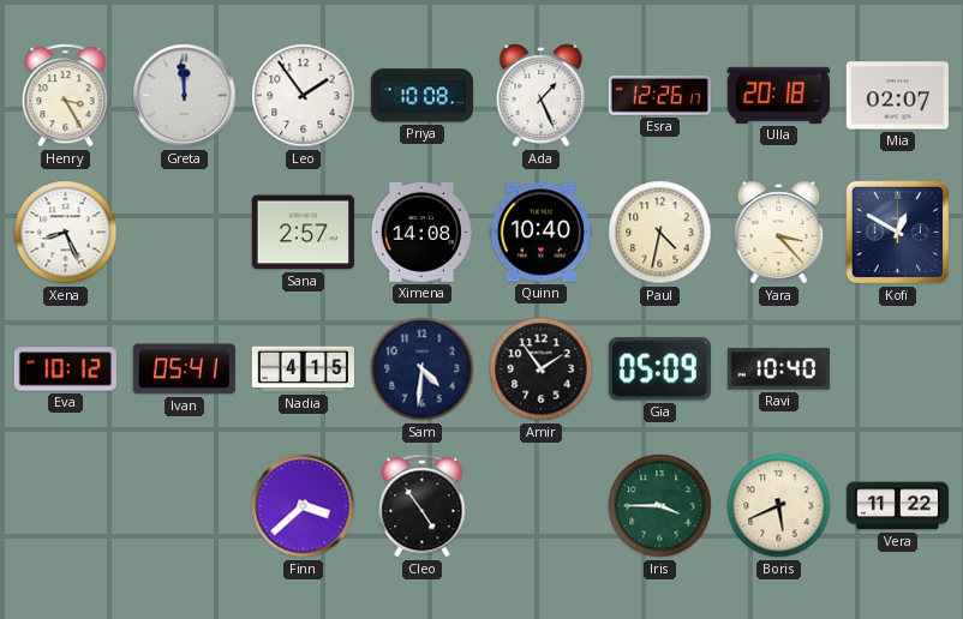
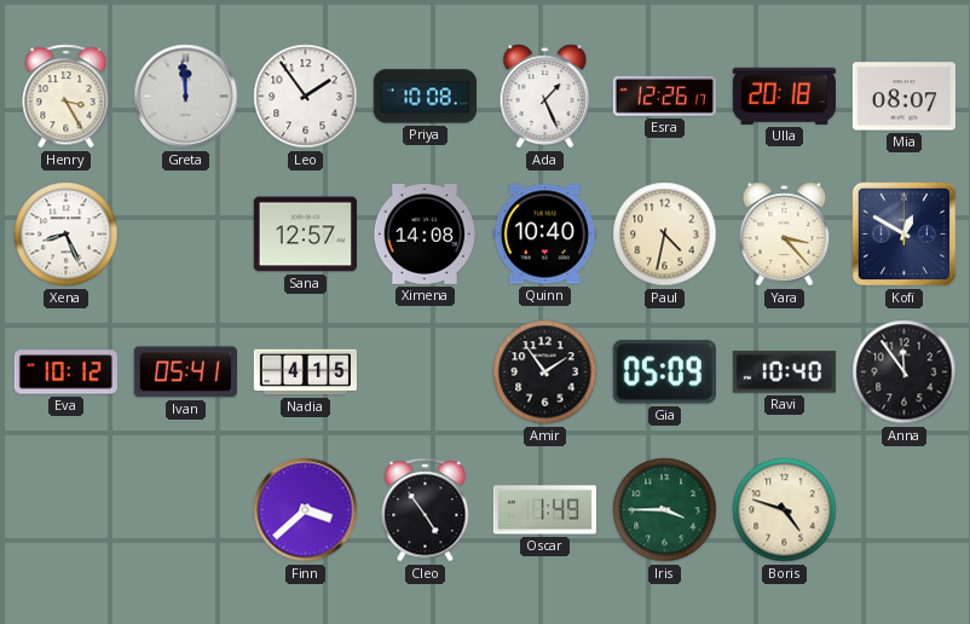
Mia: 02:07 -> 08:07 (903, 97)
Sana: 2:57 -> 12:57 (305, 235)
Sam: 4:31 -> none (423, 369)
Anna: none -> 11:54 (905, 372)
Oscar: none -> 1:49 (544, 510)
Boris: 5:41 -> 4:48 (785, 510)
Vera: 11:22 -> none (897, 506)
